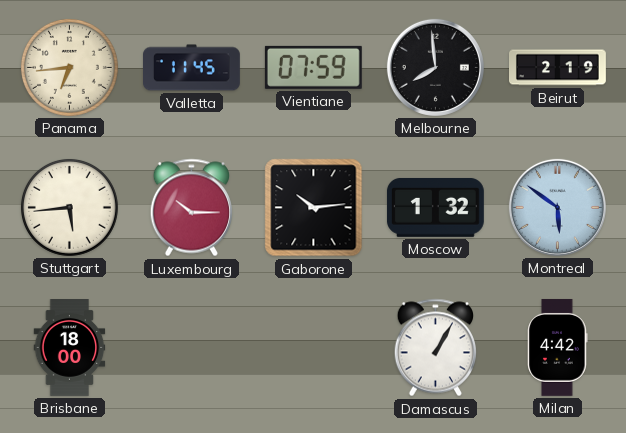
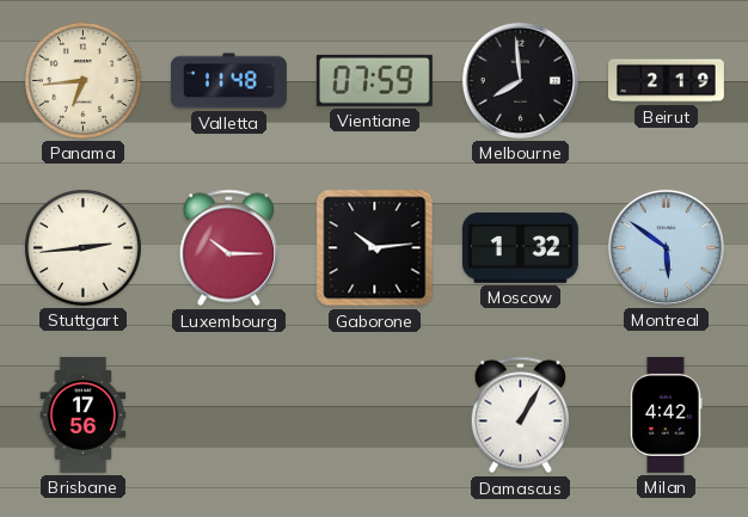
Valletta: 11:45 -> 11:48 (229, 81)
Stuttgart: 5:44 -> 2:44 (82, 247)
Brisbane: 18:00 -> 17:56 (84, 416)
